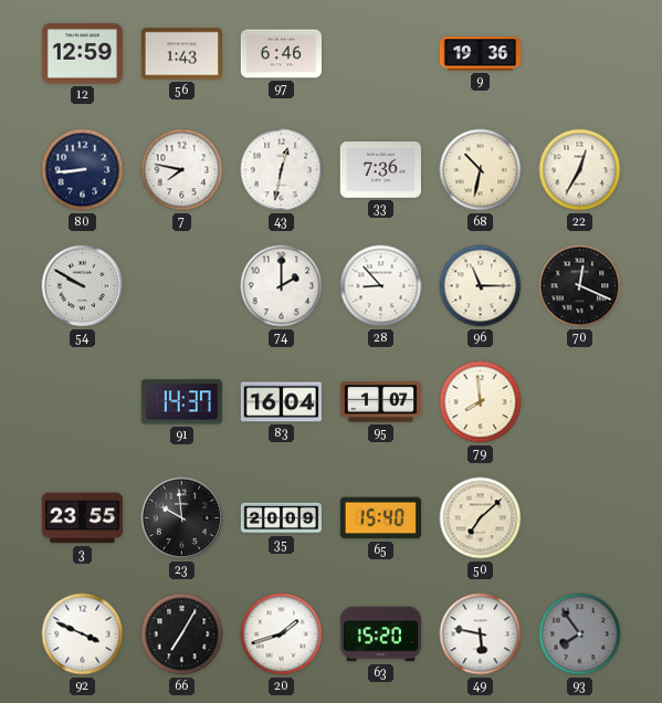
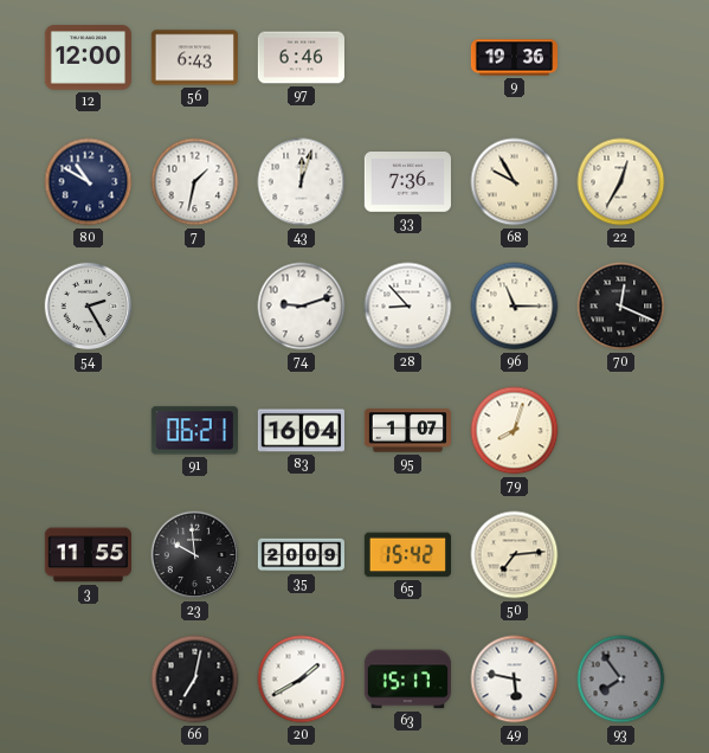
12: 12:59 -> 12:00 (88, 58)
56: 1:43 -> 6:43 (194, 58)
80: 8:44 -> 10:50 (89, 182)
7: 7:47 -> 1:32 (195, 182)
43: 12:32 -> 12:03 (302, 182)
68: 10:32 -> 9:55 (515, 182)
54: 9:50 -> 2:25 (89, 307)
74: 2:00 -> 9:12 (302, 307)
91: 14:37 -> 06:21 (194, 431)
79: 7:59 -> 8:03 (515, 431)
3: 23:55 -> 11:55 (88, 555)
65: 15:40 -> 15:42 (407, 555)
50: 7:08 -> 7:14 (515, 555)
92: 3:49 -> none (83, 634)
66: 7:05 -> 7:02 (195, 680)
20: 1:42 -> 1:40 (302, 680)
63: 15:20 -> 15:17 (407, 680)
